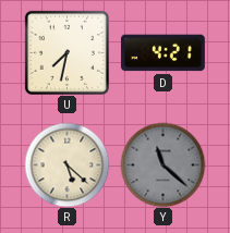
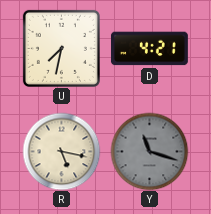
R: 5:22 -> 5:17 (61, 151)
Y: 11:22 -> 11:18 (149, 151)
